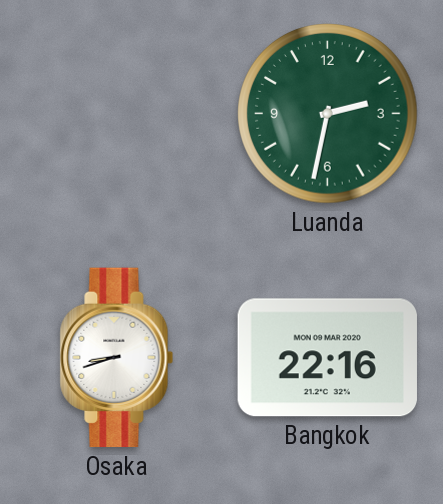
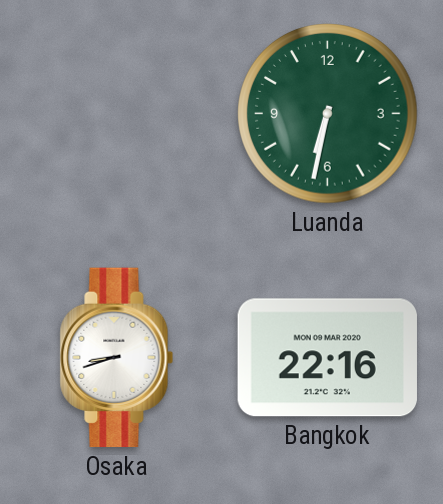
Luanda: 2:32 -> 6:32 (328, 114)
